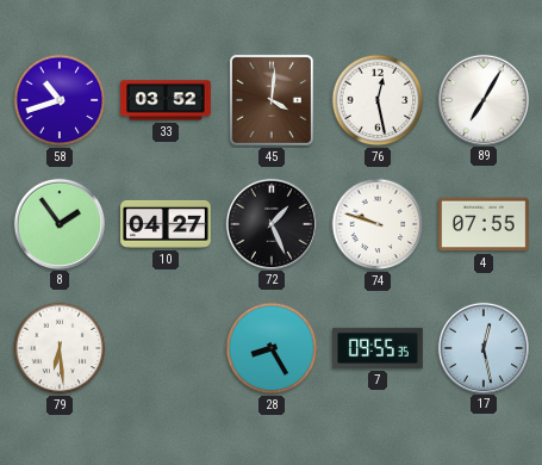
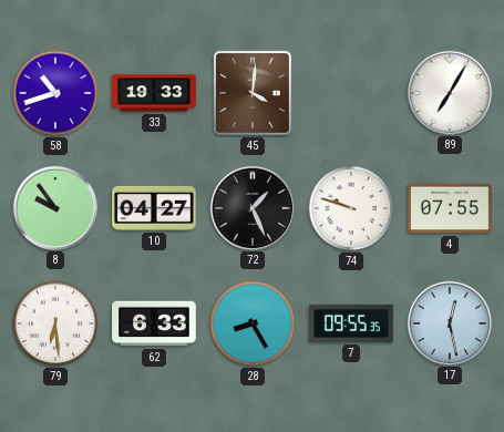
33: 03:52 -> 19:33 (154, 93)
76: 12:28 -> none (378, 100)
8: 1:54 -> 9:54 (54, 207)
62: none -> 6:33 (154, 323)
